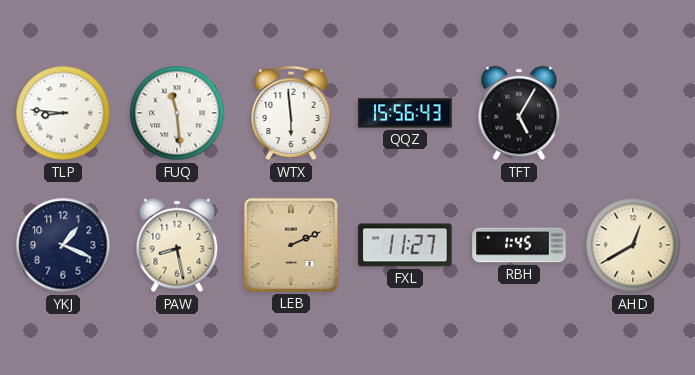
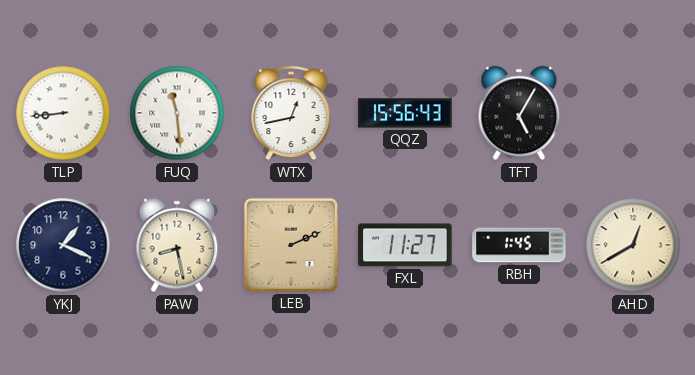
TLP: 8:46 -> 8:44 (63, 113)
WTX: 5:59 -> 12:43 (291, 113)
